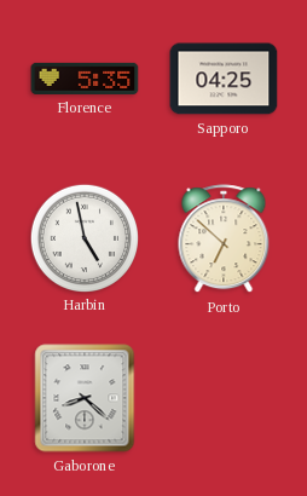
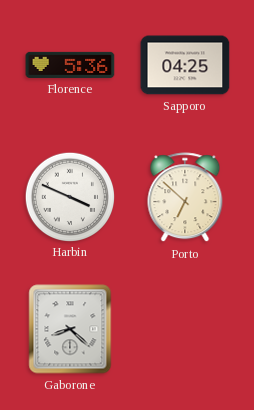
Florence: 5:35 -> 5:36 (70, 65)
Harbin: 4:58 -> 3:49 (69, 196)
